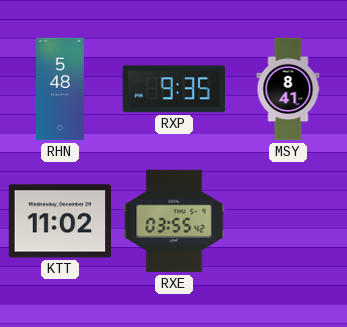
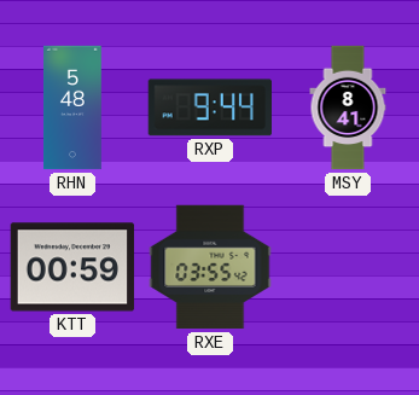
RXP: 9:35 -> 9:44 (209, 108)
KTT: 11:02 -> 00:59 (72, 267)
